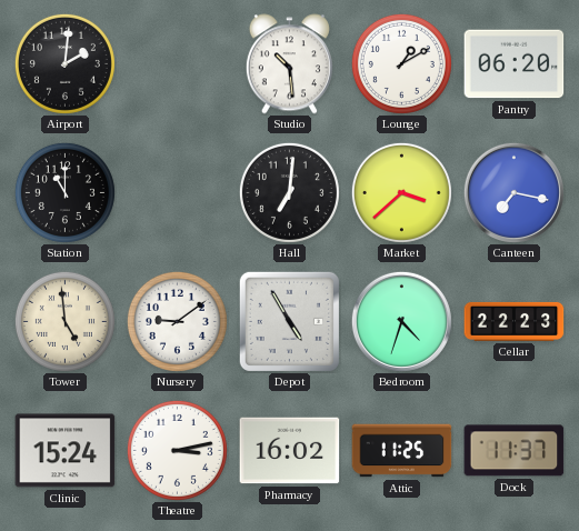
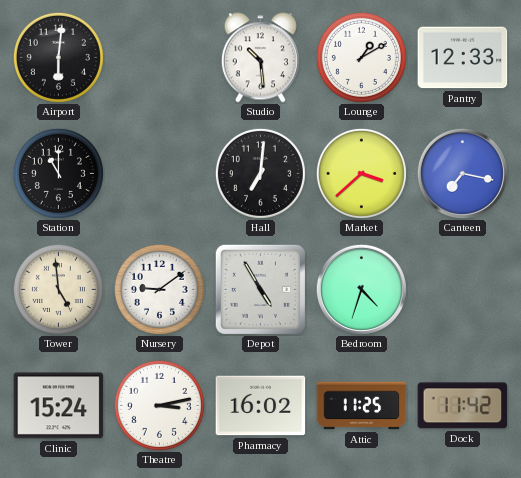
Airport: 2:01 -> 6:01 (58, 57)
Pantry: 06:20 -> 12:33 (463, 58)
Cellar: 22:23 -> none (515, 321)
Dock: 11:37 -> 11:42 (463, 406)
